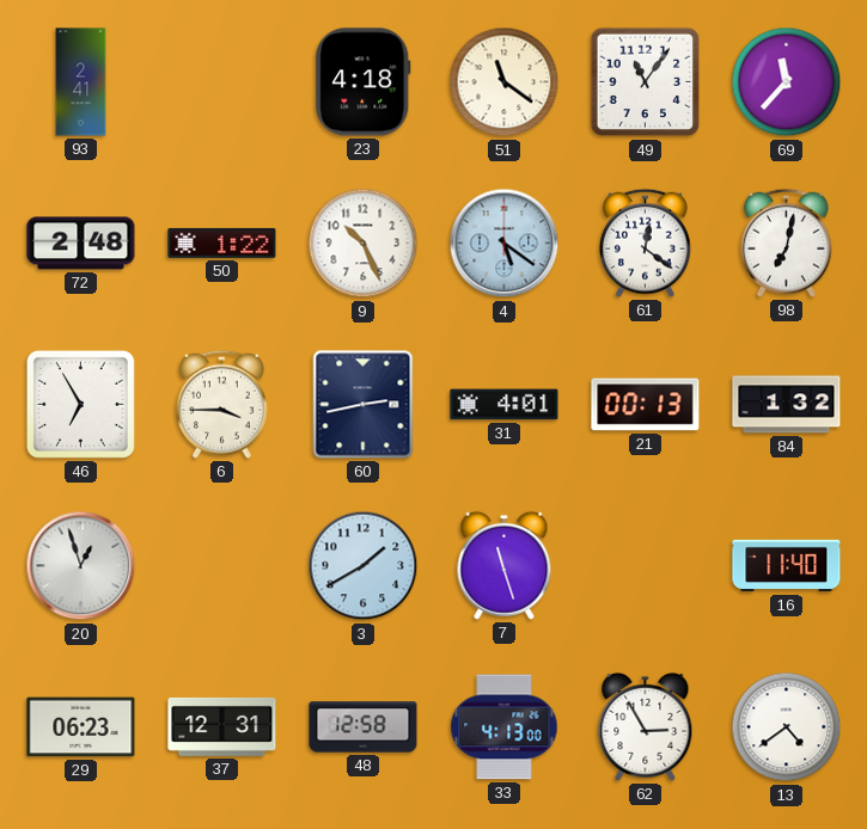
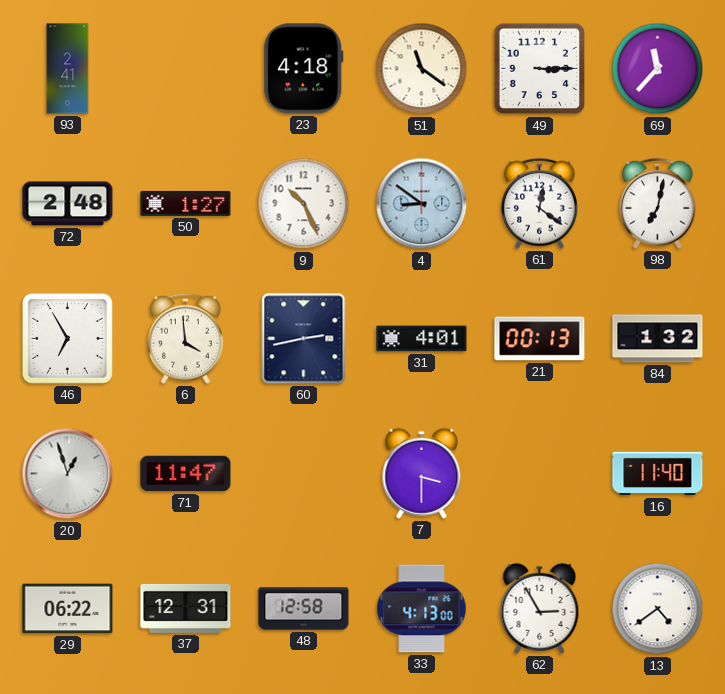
49: 11:06 -> 3:15 (540, 69)
50: 1:22 -> 1:27 (186, 203)
4: 5:21 -> 8:51 (422, 204)
6: 3:45 -> 3:59 (186, 338)
71: none -> 11:47 (186, 474)
3: 1:40 -> none (364, 566)
7: 11:27 -> 3:30 (422, 473)
29: 06:23 -> 06:22 (68, 609)
